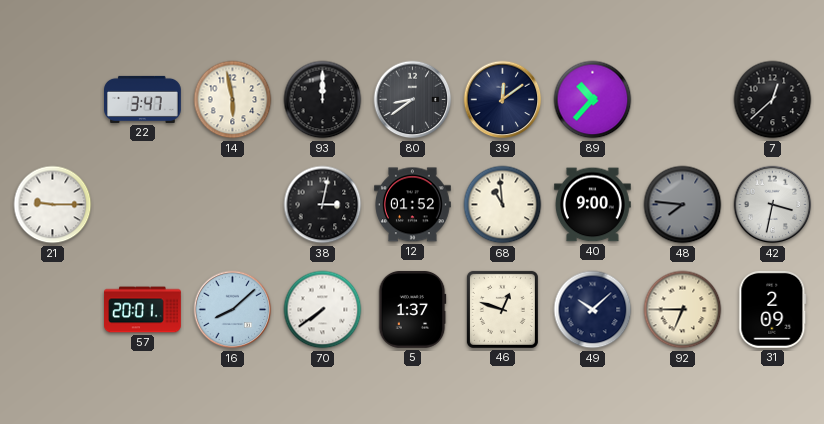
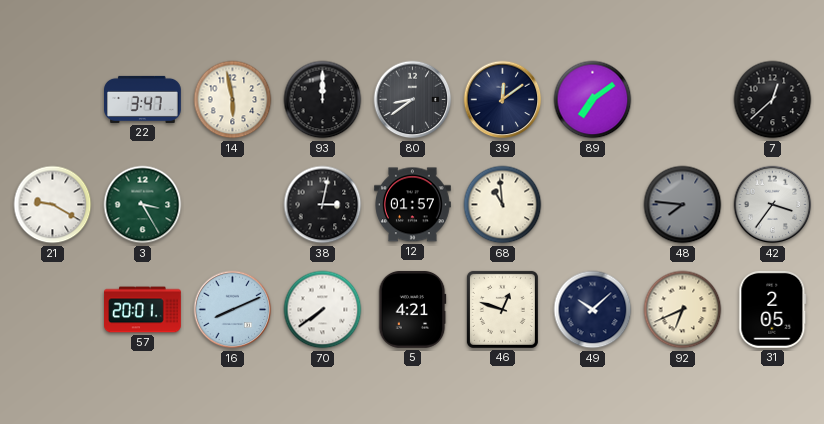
89: 10:37 -> 7:09 (593, 100)
21: 9:15 -> 9:20 (53, 205)
3: none -> 3:25 (143, 205)
12: 01:52 -> 01:57 (413, 205)
40: 9:00 -> none (592, 205)
42: 3:32 -> 3:36 (773, 205)
16: 8:08 -> 8:11 (233, 310)
5: 1:37 -> 4:21 (412, 310)
92: 6:45 -> 6:41 (683, 310)
31: 2:09 -> 2:05 (773, 309)
